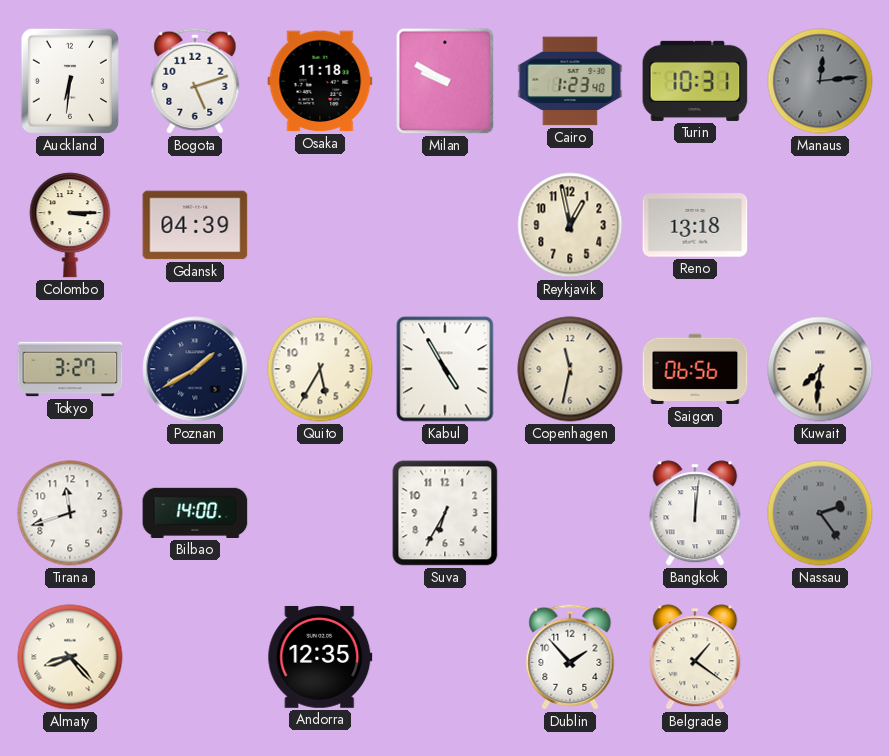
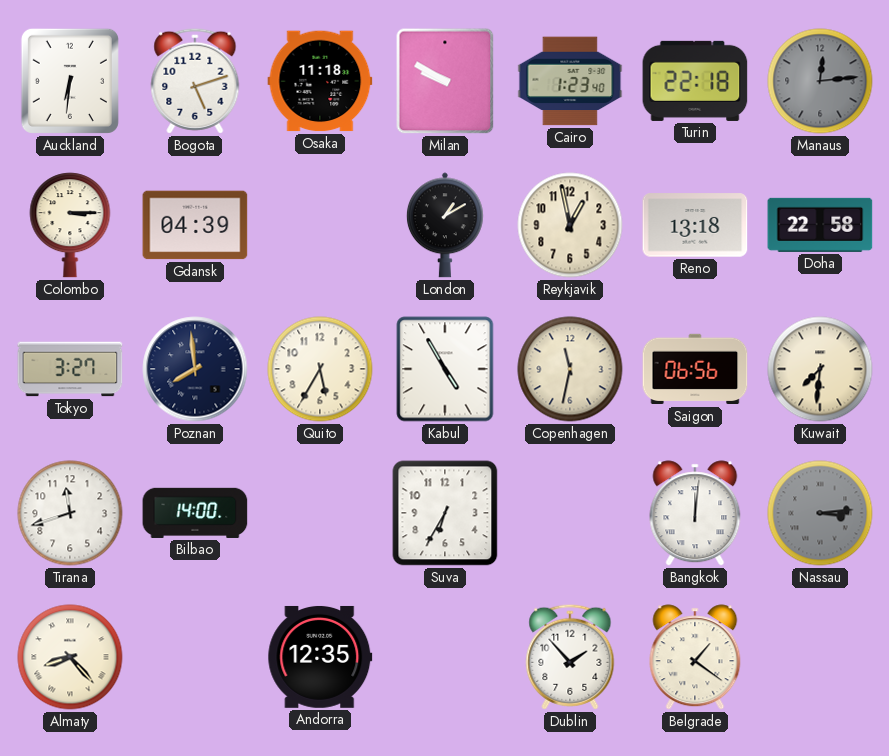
Turin: 10:31 -> 22:18 (695, 81)
London: none -> 1:10 (445, 225)
Doha: none -> 22:58 (820, 225)
Poznan: 1:40 -> 7:59 (195, 369)
Nassau: 2:24 -> 3:14 (820, 513)
